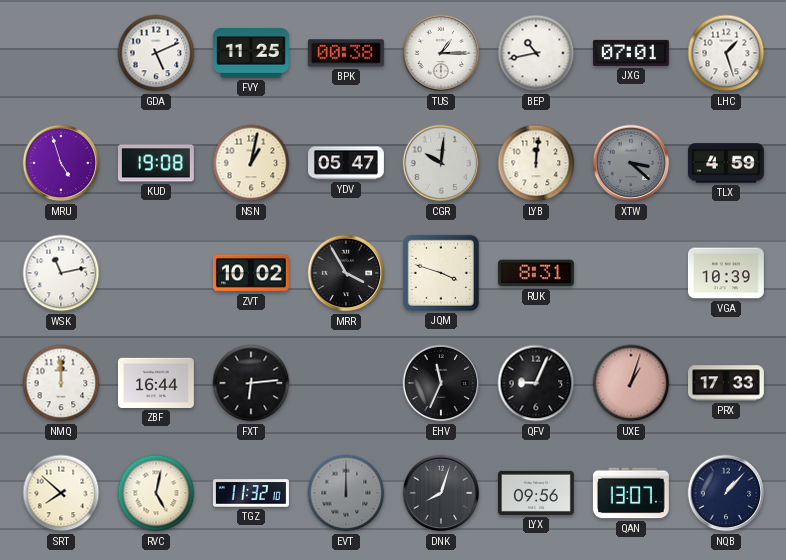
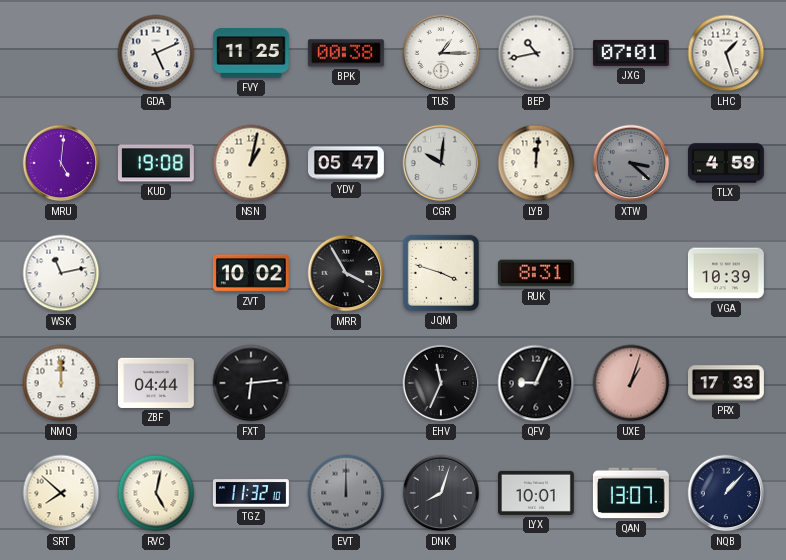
MRU: 4:57 -> 5:01 (61, 163)
ZBF: 16:44 -> 04:44 (156, 383)
LYX: 09:56 -> 10:01 (536, 493)
